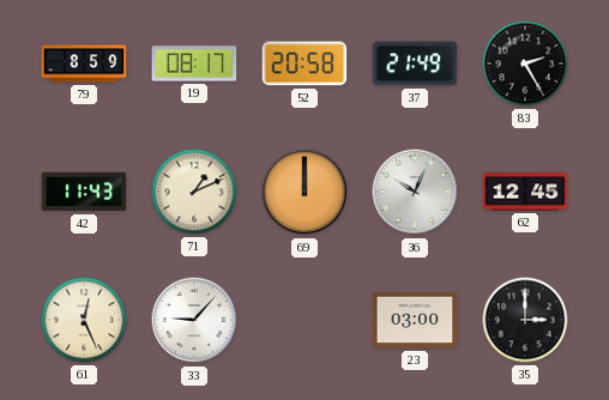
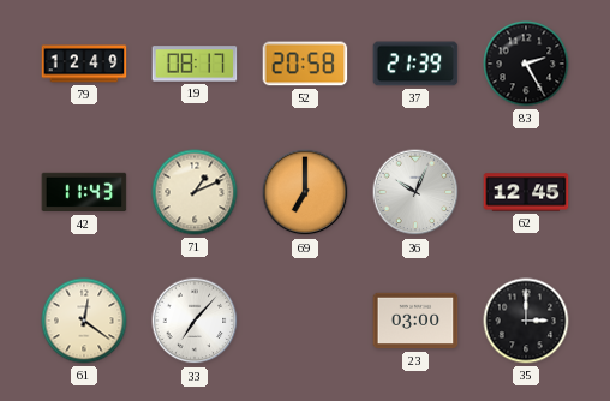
79: 8:59 -> 12:49 (84, 64)
37: 21:49 -> 21:39 (415, 64)
69: 12:00 -> 7:00 (305, 192)
61: 12:26 -> 12:21 (84, 321)
33: 9:07 -> 7:07 (195, 321)
